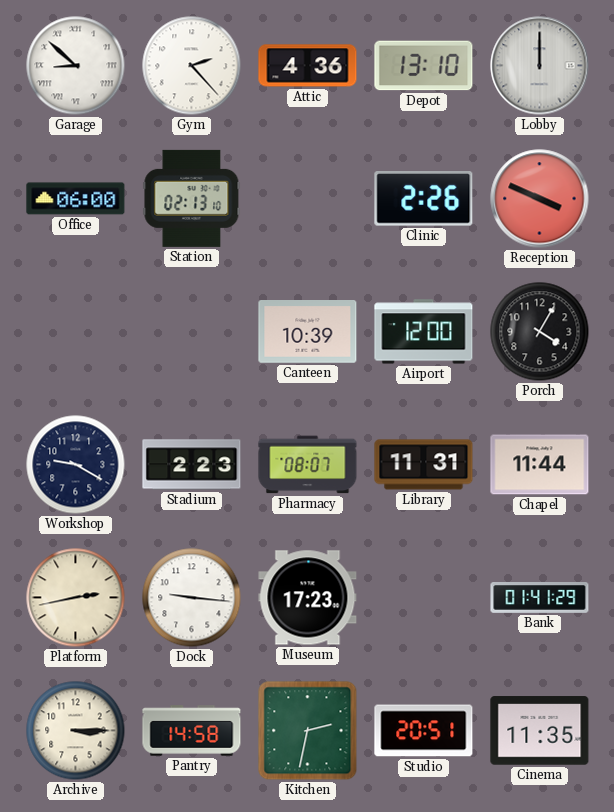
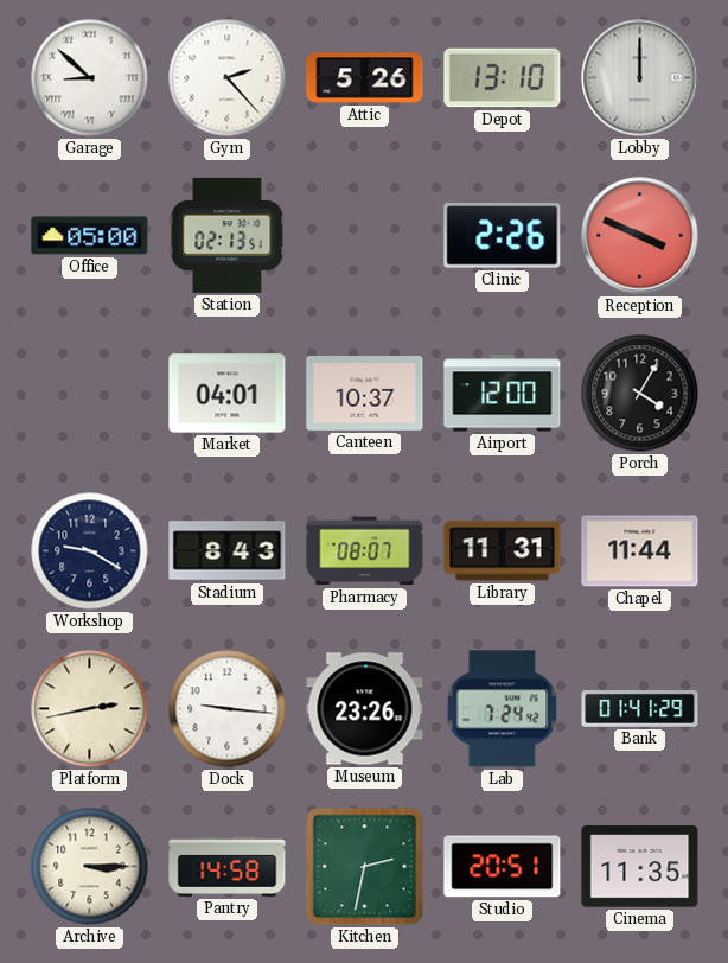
Attic: 4:36 -> 5:26 (365, 78)
Office: 06:00 -> 05:00 (90, 236)
Station: 02:13:10 -> 02:13:51 (228, 235)
Market: none -> 04:01 (228, 394)
Canteen: 10:39 -> 10:37 (365, 394)
Stadium: 2:23 -> 8:43 (228, 551)
Museum: 17:23 -> 23:26 (365, 709)
Lab: none -> 7:24 (503, 709)
